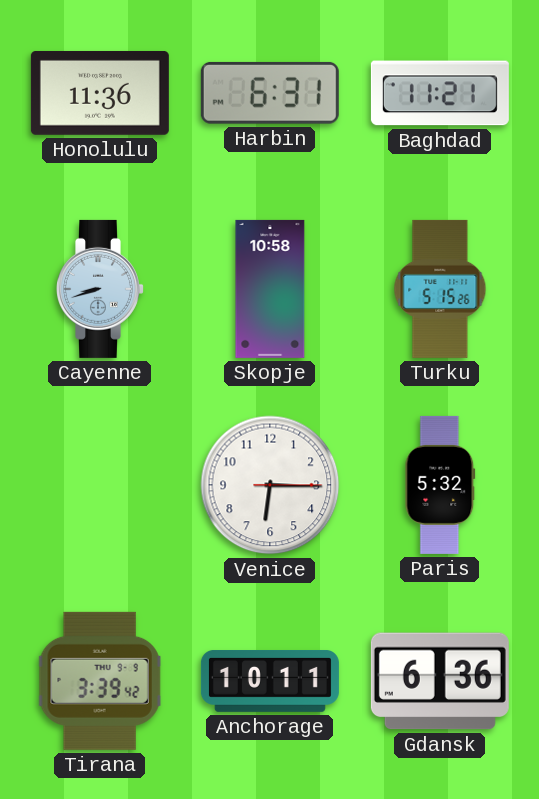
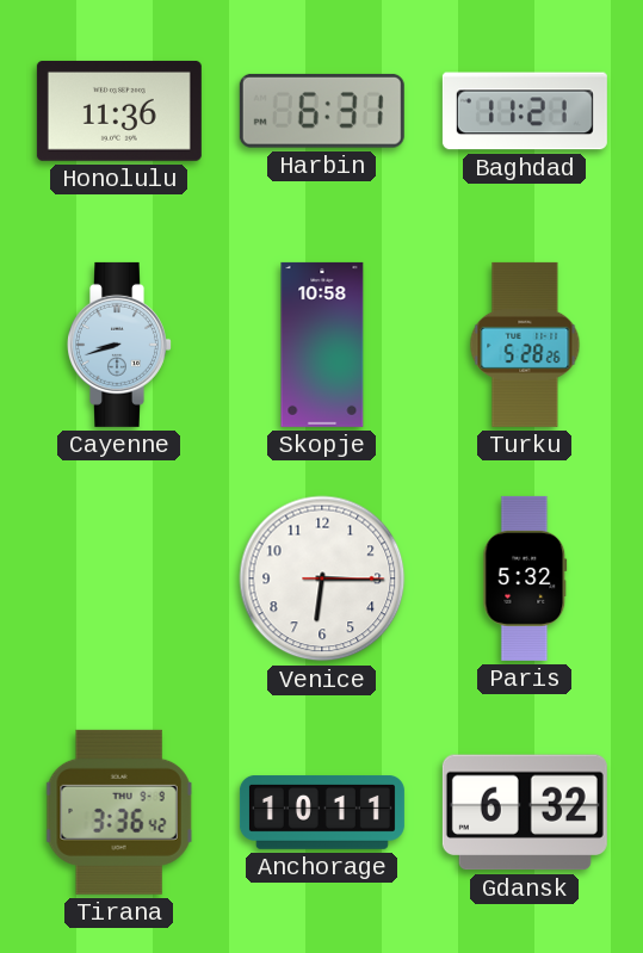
Turku: 5:15 -> 5:28 (525, 345)
Tirana: 3:39 -> 3:36 (119, 812)
Gdansk: 6:36 -> 6:32 (525, 812)
